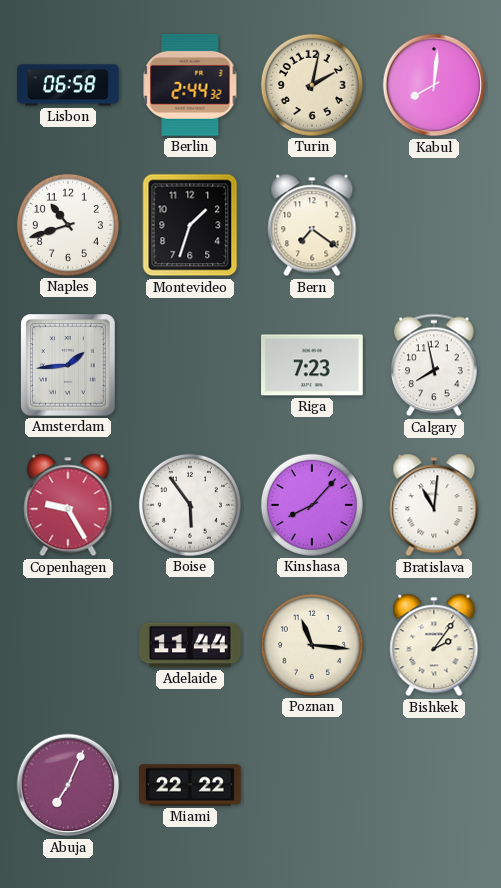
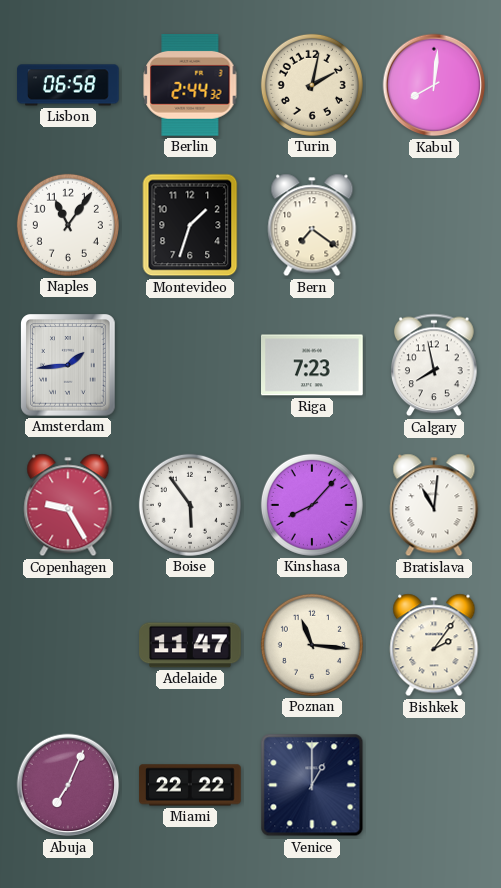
Naples: 10:42 -> 11:06 (68, 225)
Adelaide: 11:44 -> 11:47 (190, 645)
Venice: none -> 1:00 (312, 785)
